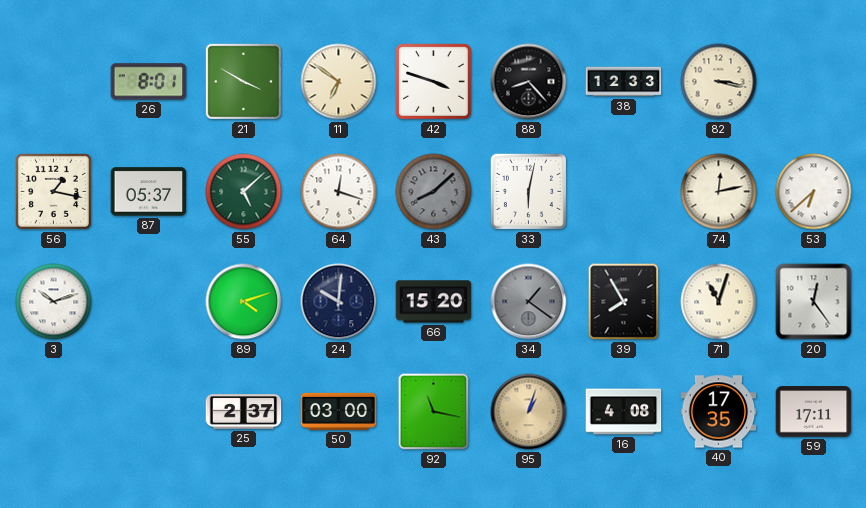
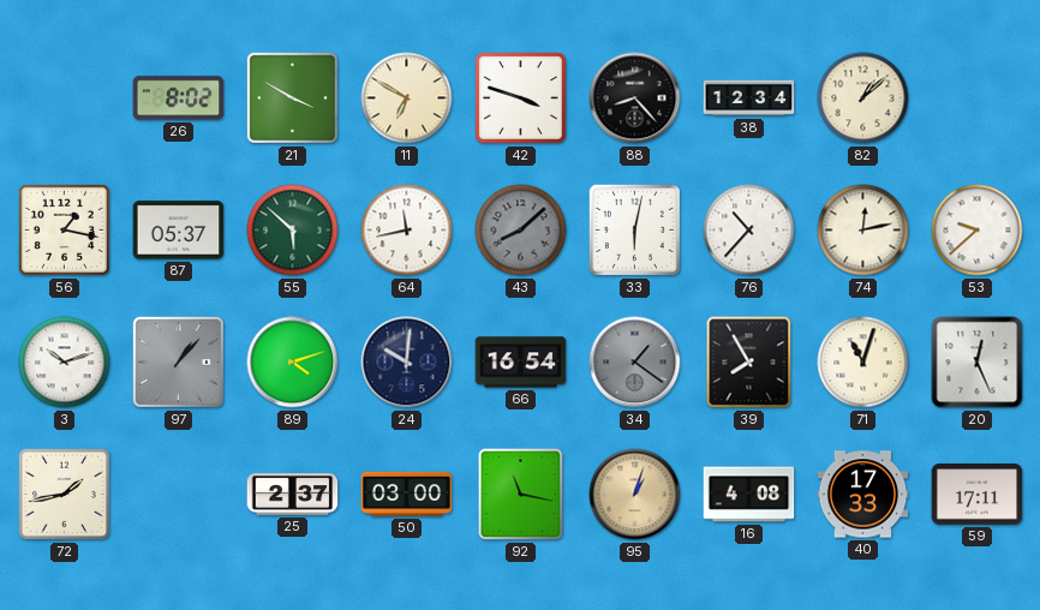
26: 8:01 -> 8:02 (179, 98)
11: 6:51 -> 6:50 (407, 98)
38: 12:33 -> 12:34 (749, 98)
82: 3:17 -> 1:08 (863, 98)
55: 5:08 -> 5:52 (293, 231)
64: 12:18 -> 11:43 (407, 231)
76: none -> 10:37 (749, 231)
53: 6:38 -> 9:38 (978, 231)
97: none -> 1:07 (178, 361)
66: 15:20 -> 16:54 (521, 363)
20: 12:24 -> 12:26 (978, 363)
72: none -> 1:43 (64, 494)
40: 17:35 -> 17:33 (863, 495)
